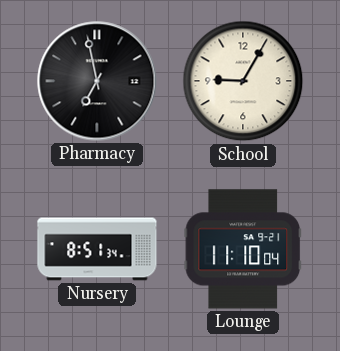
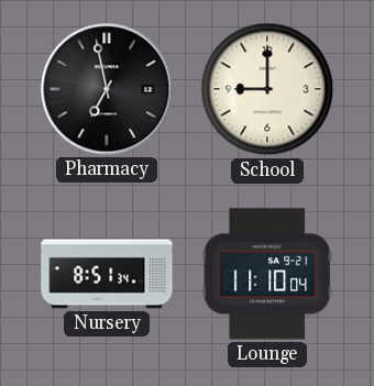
School: 9:05 -> 9:00 (267, 89)
